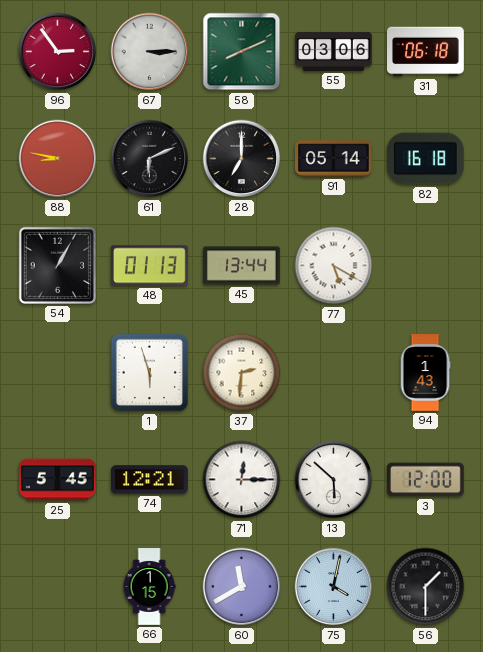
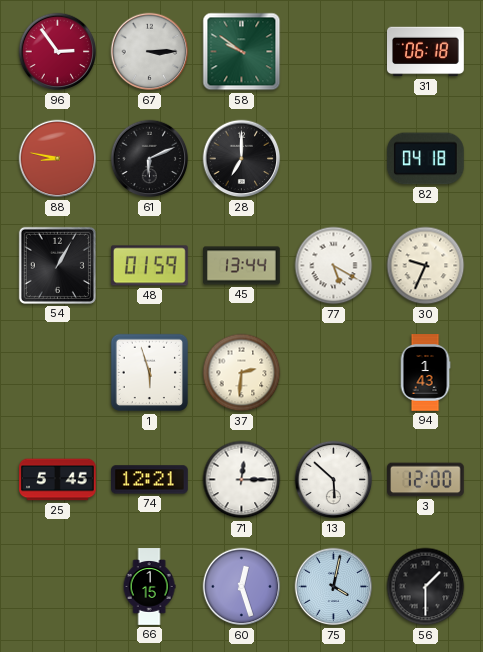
58: 8:11 -> 9:51 (242, 52)
55: 03:06 -> none (334, 51)
91: 05:14 -> none (334, 159)
82: 16:18 -> 04:18 (425, 159)
48: 01:13 -> 01:59 (150, 266)
30: none -> 9:34 (426, 266)
60: 11:40 -> 12:27 (242, 587)
